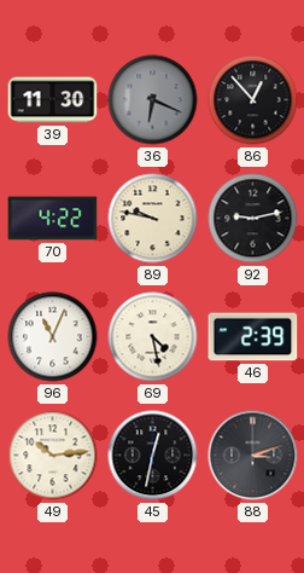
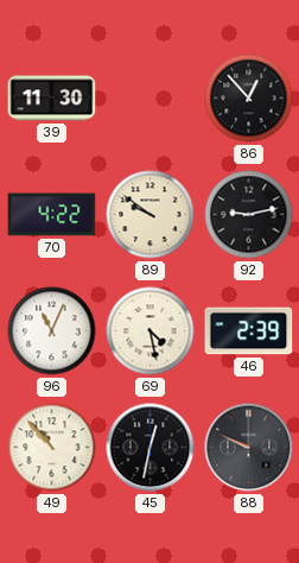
36: 6:19 -> none (153, 100)
89: 9:47 -> 9:51 (151, 215)
49: 10:14 -> 10:53 (52, 448)
88: 3:12 -> 9:49 (249, 448)
